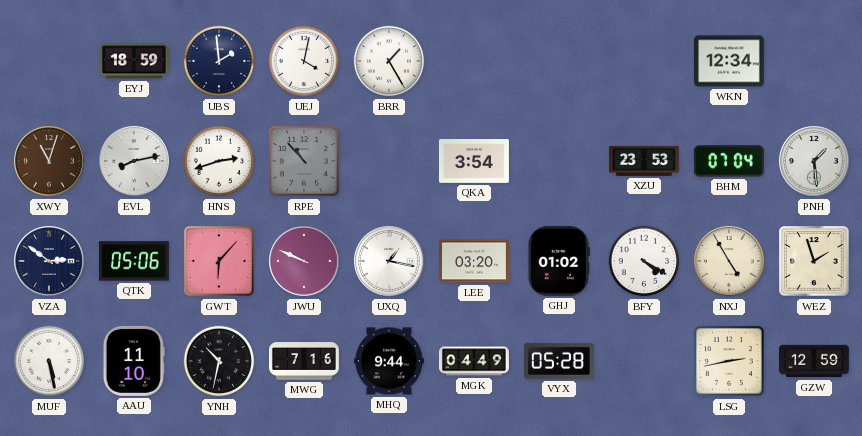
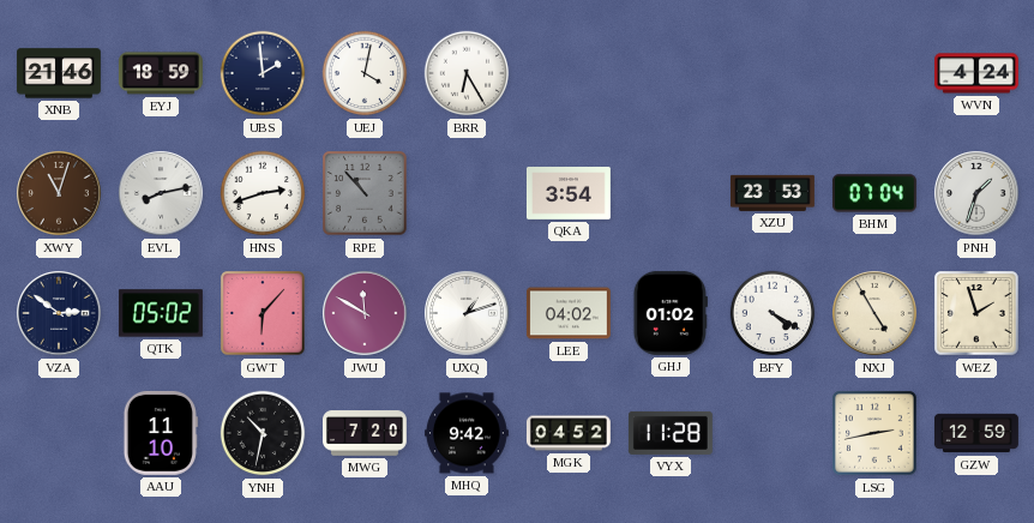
XNB: none -> 21:46 (59, 73)
BRR: 1:25 -> 6:25 (467, 73)
WKN: 12:34 -> none (729, 61)
WVN: none -> 4:24 (976, 73)
PNH: 1:29 -> 1:33 (978, 194)
QTK: 05:06 -> 05:02 (161, 313)
JWU: 9:49 -> 11:50 (366, 314)
UXQ: 1:17 -> 1:12 (468, 314)
LEE: 03:20 -> 04:02 (569, 313)
MUF: 5:28 -> none (49, 361)
MWG: 7:16 -> 7:20 (366, 433)
MHQ: 9:44 -> 9:42 (467, 433)
MGK: 04:49 -> 04:52 (569, 433)
VYX: 05:28 -> 11:28 (671, 433)
